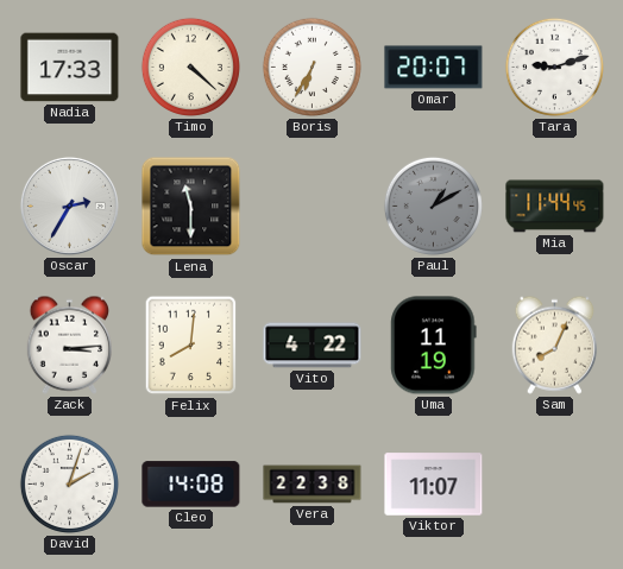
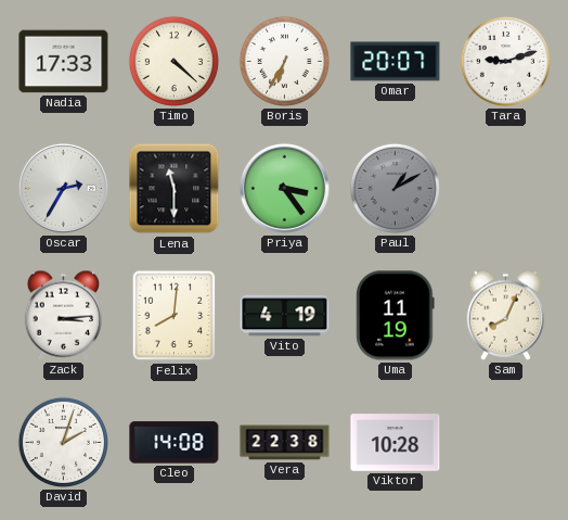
Priya: none -> 3:24 (284, 188)
Mia: 11:44 -> none (555, 207)
Vito: 4:22 -> 4:19 (285, 316)
Viktor: 11:07 -> 10:28 (396, 443)
